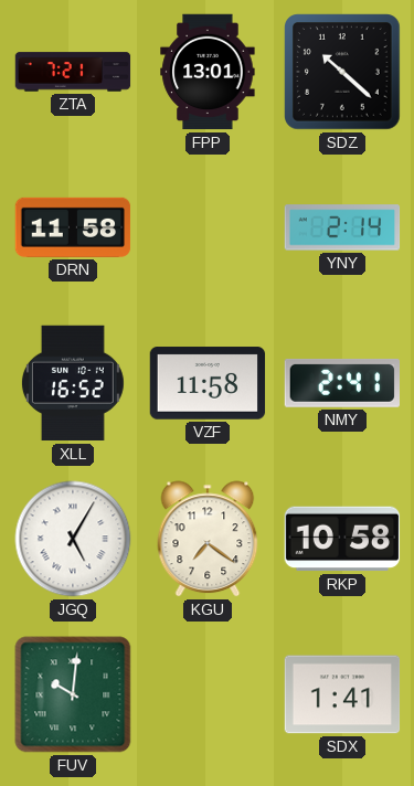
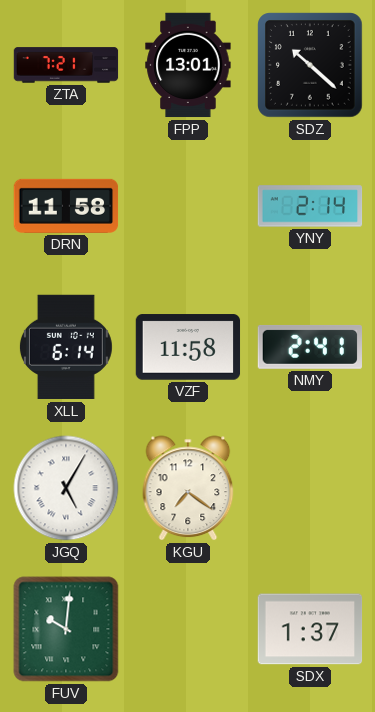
XLL: 16:52 -> 6:14 (66, 347)
RKP: 10:58 -> none (342, 539)
SDX: 1:41 -> 1:37 (310, 629)
